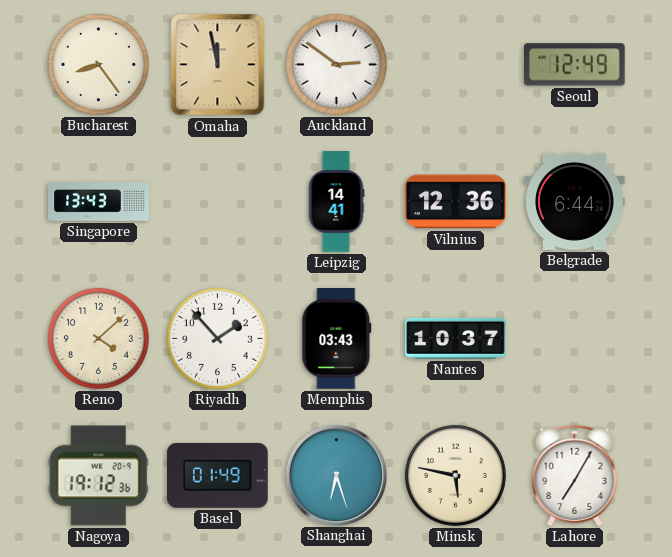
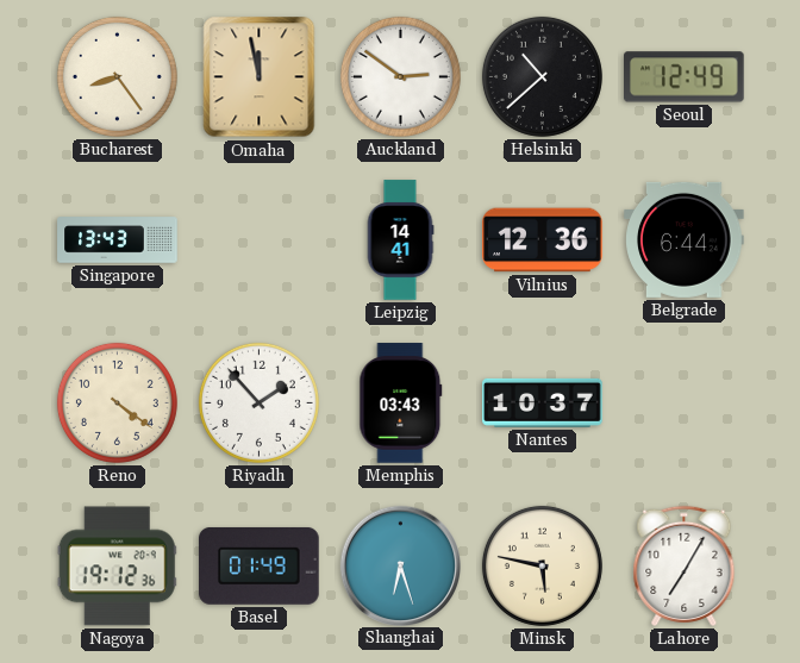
Helsinki: none -> 10:38 (542, 76)
Reno: 4:08 -> 4:21 (117, 402)
